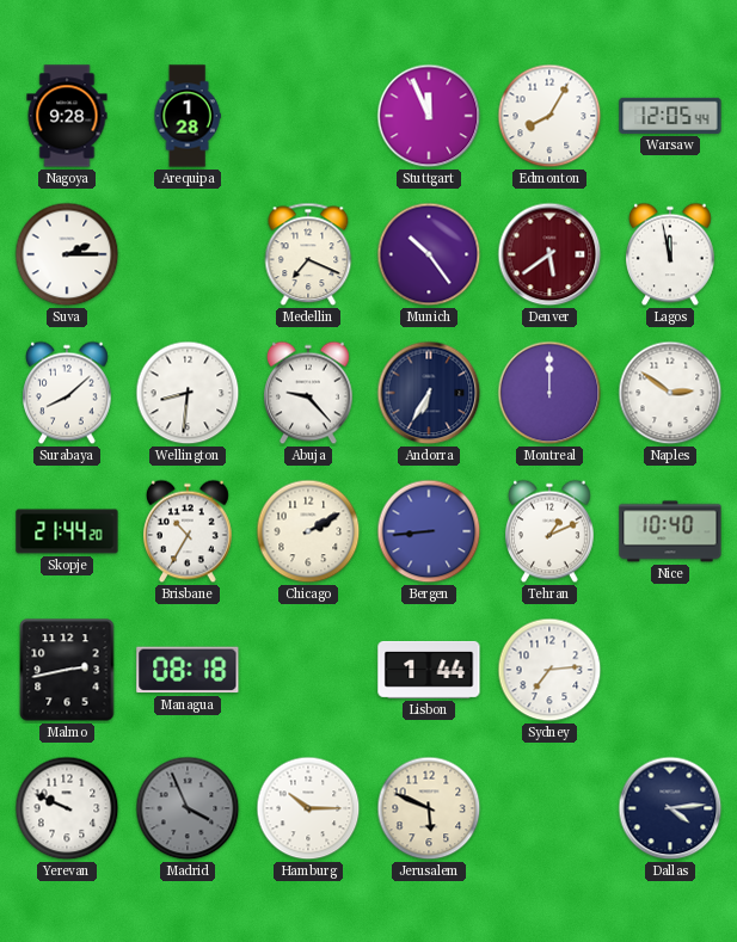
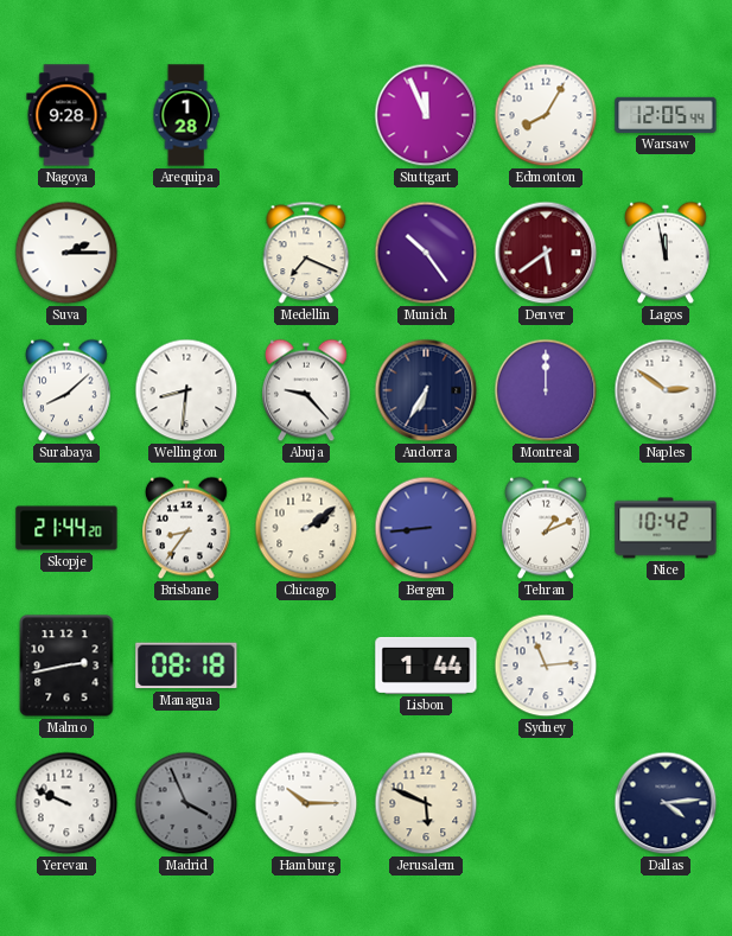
Brisbane: 10:35 -> 8:36 (187, 528)
Chicago: 2:10 -> 2:09 (306, 528)
Nice: 10:40 -> 10:42 (666, 528)
Sydney: 7:14 -> 11:14 (546, 666)
